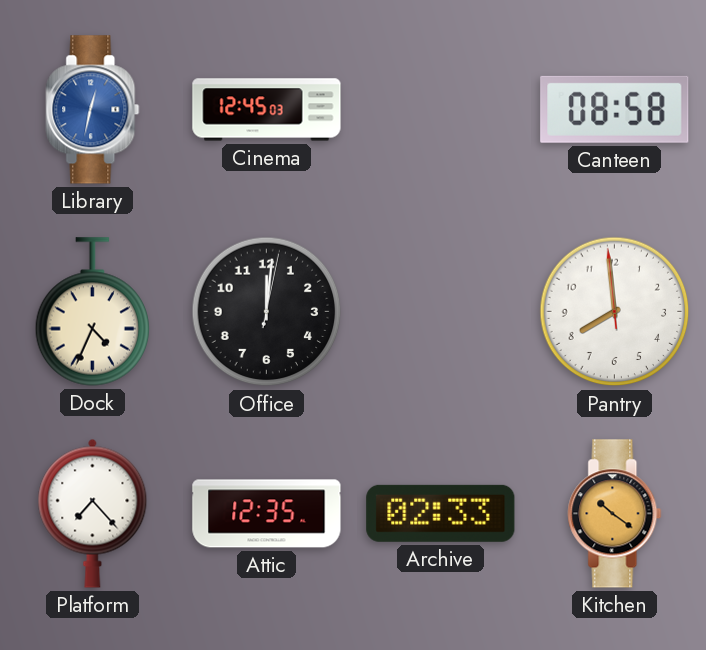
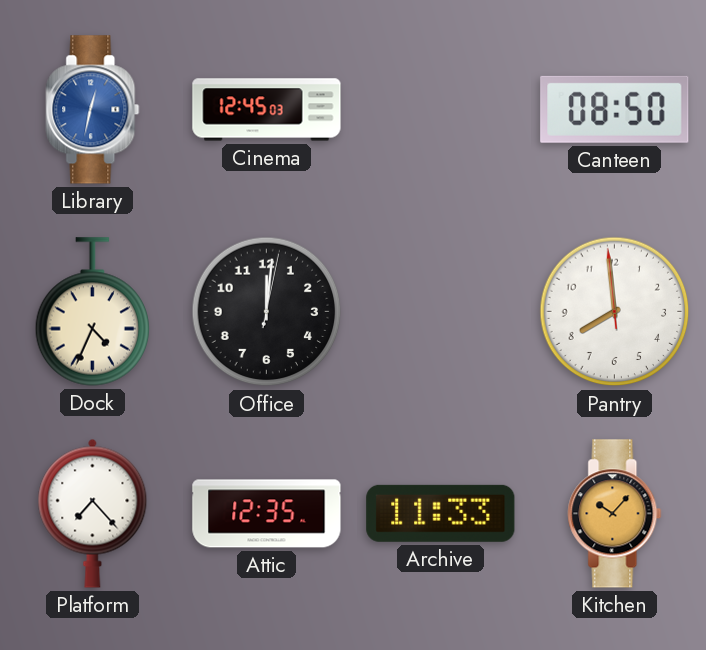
Canteen: 08:58 -> 08:50 (615, 109)
Archive: 02:33 -> 11:33 (441, 513)
Kitchen: 10:21 -> 10:07 (615, 514)
